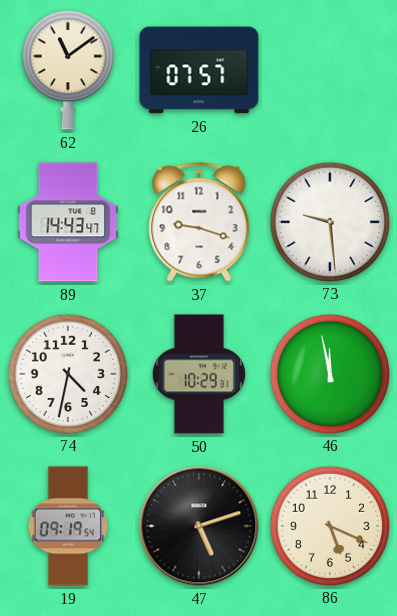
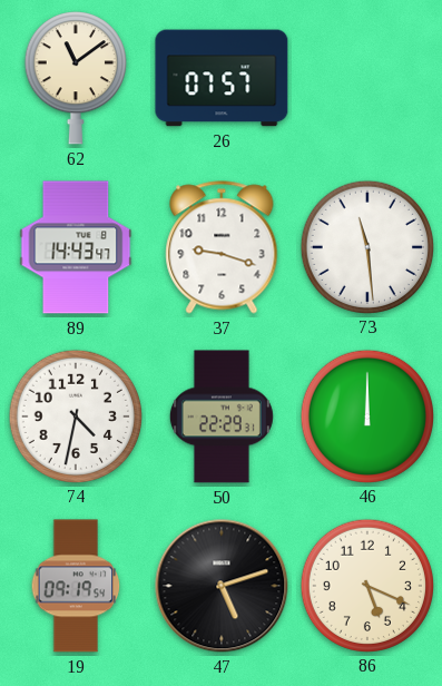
73: 9:29 -> 11:29 (366, 246)
50: 10:29 -> 22:29 (222, 416)
46: 11:58 -> 12:00 (366, 415)
